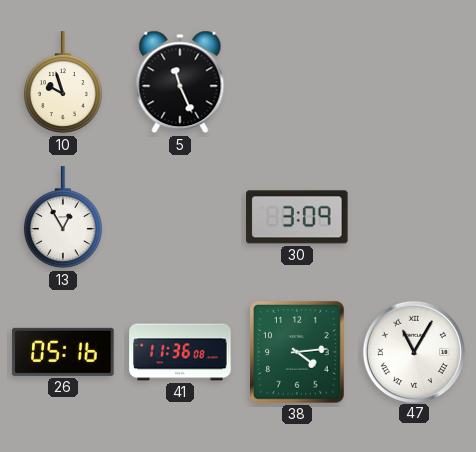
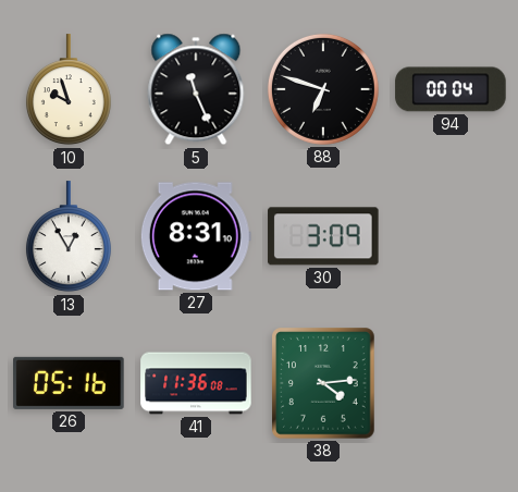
88: none -> 6:48 (323, 89)
94: none -> 00:04 (451, 89)
27: none -> 8:31 (196, 236)
47: 11:05 -> none (413, 351)
